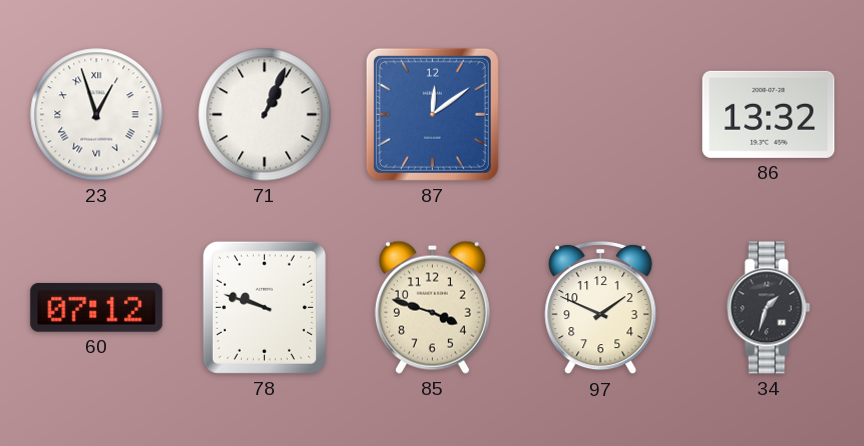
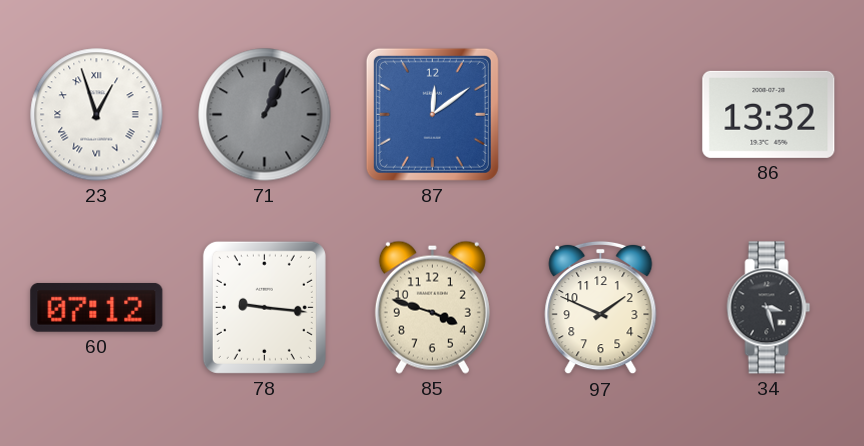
71 dial: white -> grey (265, 115)
78: 9:48 -> 9:16 (264, 307)
34: 1:33 -> 3:27 (769, 308)
